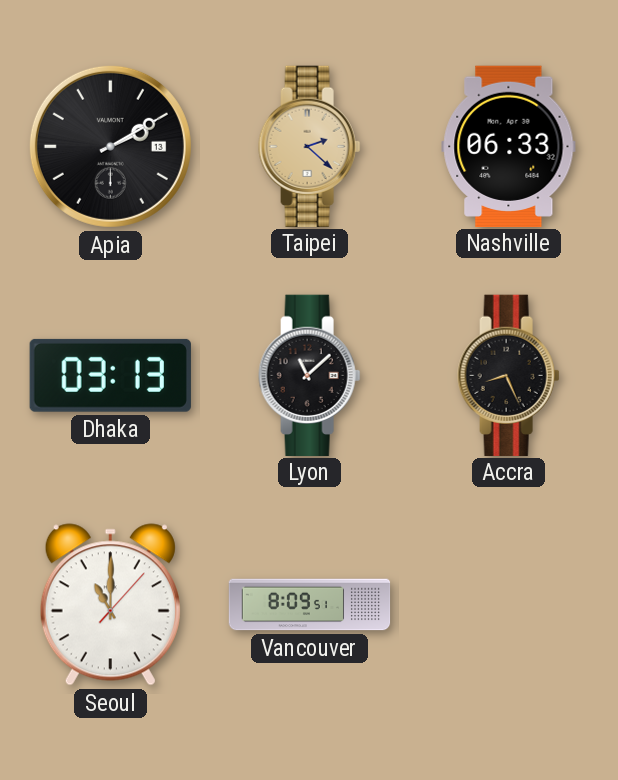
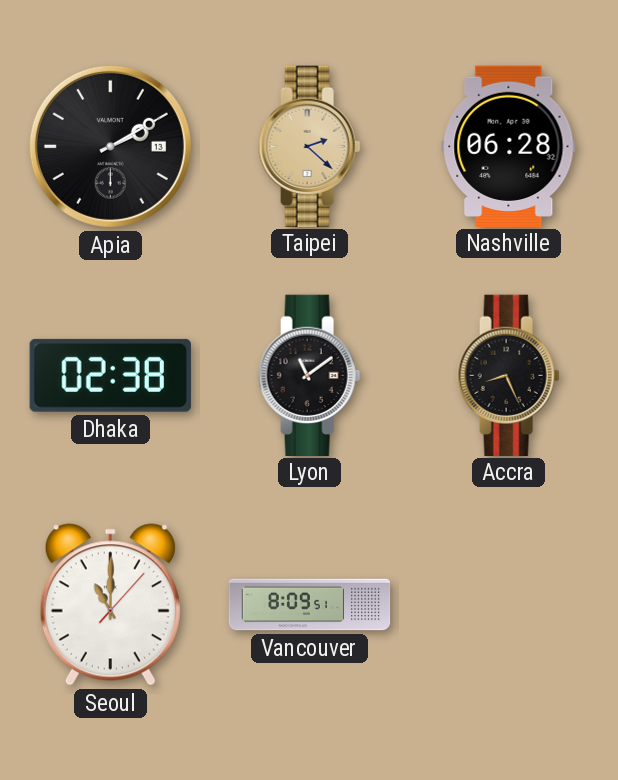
Nashville: 06:33 -> 06:28 (509, 146)
Dhaka: 03:13 -> 02:38 (110, 375)
Lyon: 11:08 -> 11:09 (310, 375)
